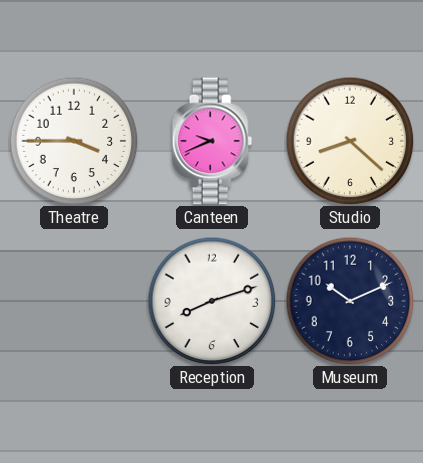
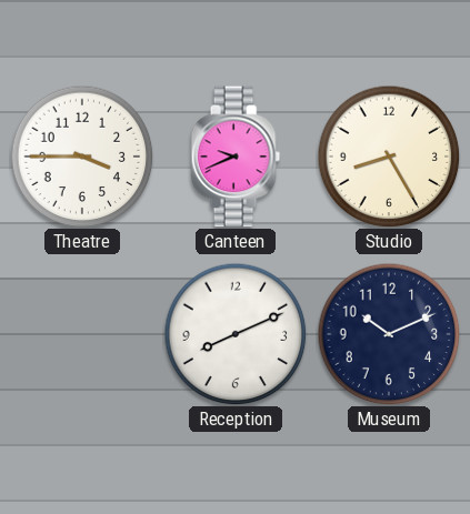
Studio: 8:22 -> 8:25 (389, 157)
Reception: 8:12 -> 8:11 (236, 334)
